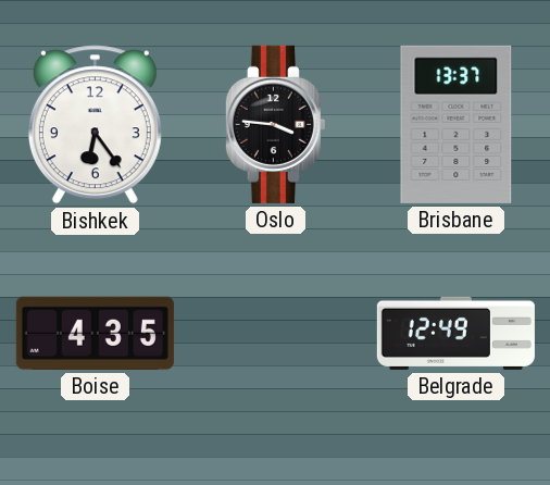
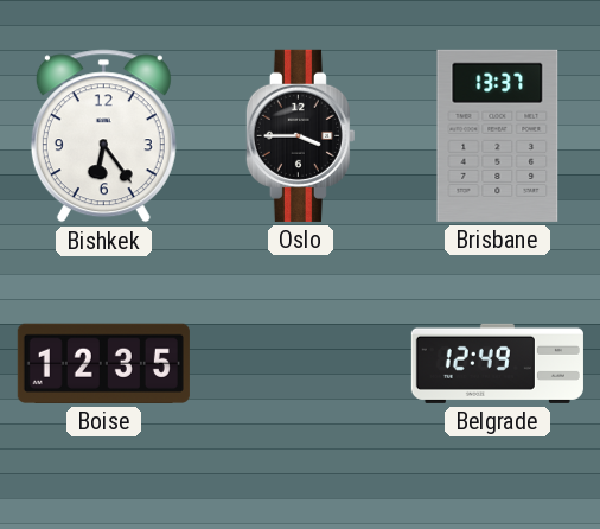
Oslo: 3:46 -> 3:45 (300, 135)
Boise: 4:35 -> 12:35 (103, 363)
